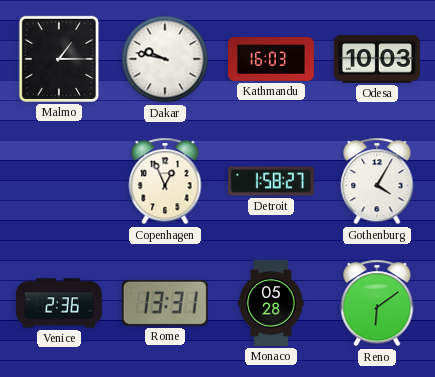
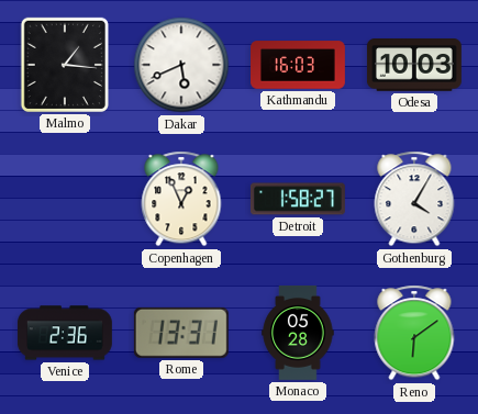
Malmo: 1:15 -> 1:16 (65, 65)
Dakar: 9:47 -> 5:41 (181, 65)
